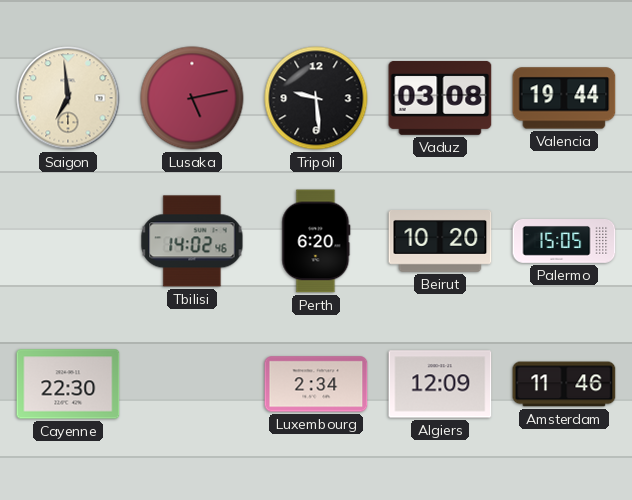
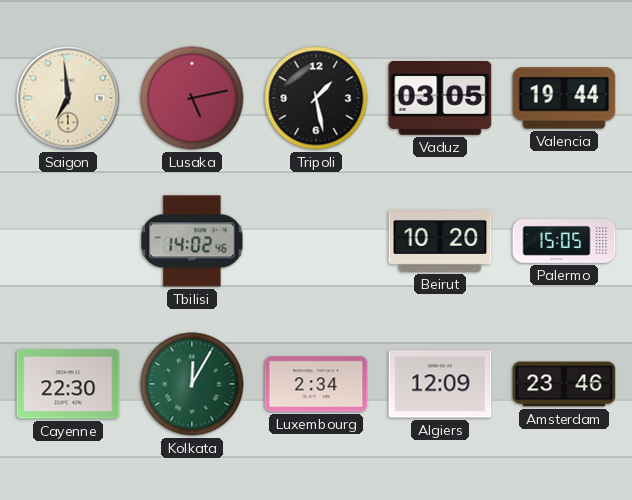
Tripoli: 9:29 -> 1:28 (316, 98)
Vaduz: 03:08 -> 03:05 (440, 98)
Perth: 6:20 -> none (316, 241)
Kolkata: none -> 12:05 (192, 384)
Amsterdam: 11:46 -> 23:46 (564, 384)
